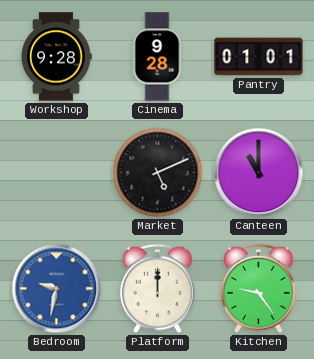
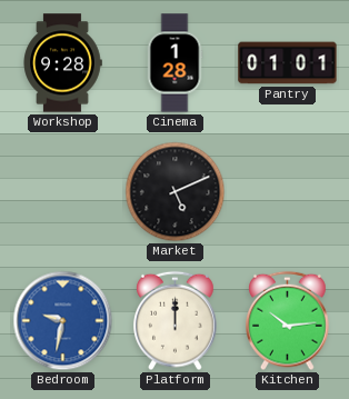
Cinema: 9:28 -> 1:28 (174, 63)
Canteen: 11:00 -> none (259, 173)
Kitchen: 9:24 -> 10:14 (288, 321)
